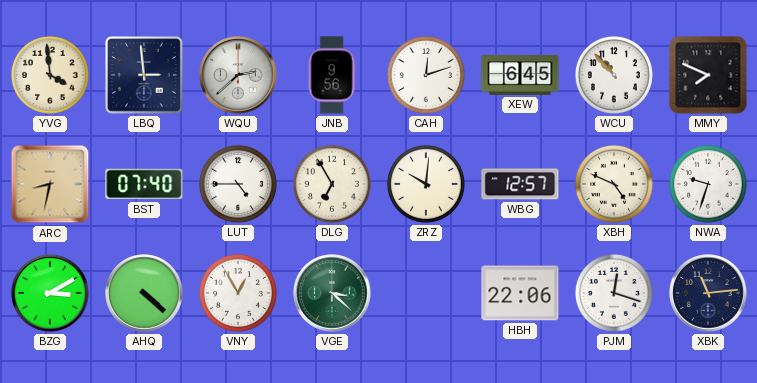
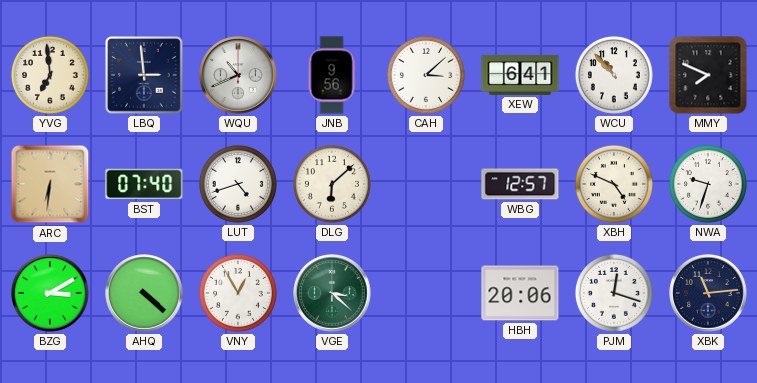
YVG: 3:59 -> 6:59 (50, 75)
WQU: 2:38 -> 10:41 (238, 75)
CAH: 12:12 -> 3:08 (426, 75)
XEW: 6:45 -> 6:41 (520, 75)
ARC: 8:32 -> 6:31 (50, 184)
LUT: 4:45 -> 4:42 (238, 184)
DLG: 6:55 -> 6:08 (332, 184)
ZRZ: 10:01 -> none (426, 184)
HBH: 22:06 -> 20:06 (520, 293)
